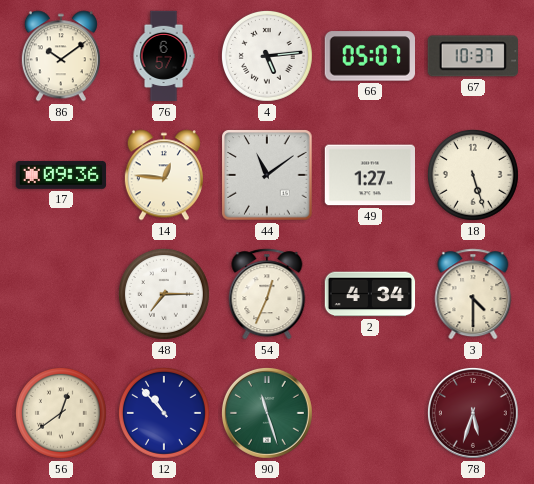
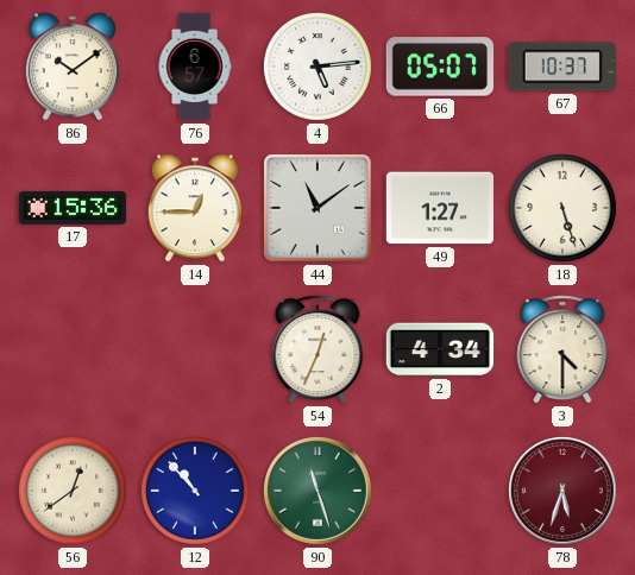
17: 09:36 -> 15:36 (73, 208)
14: 12:46 -> 12:45 (195, 208)
48: 7:15 -> none (164, 294)
